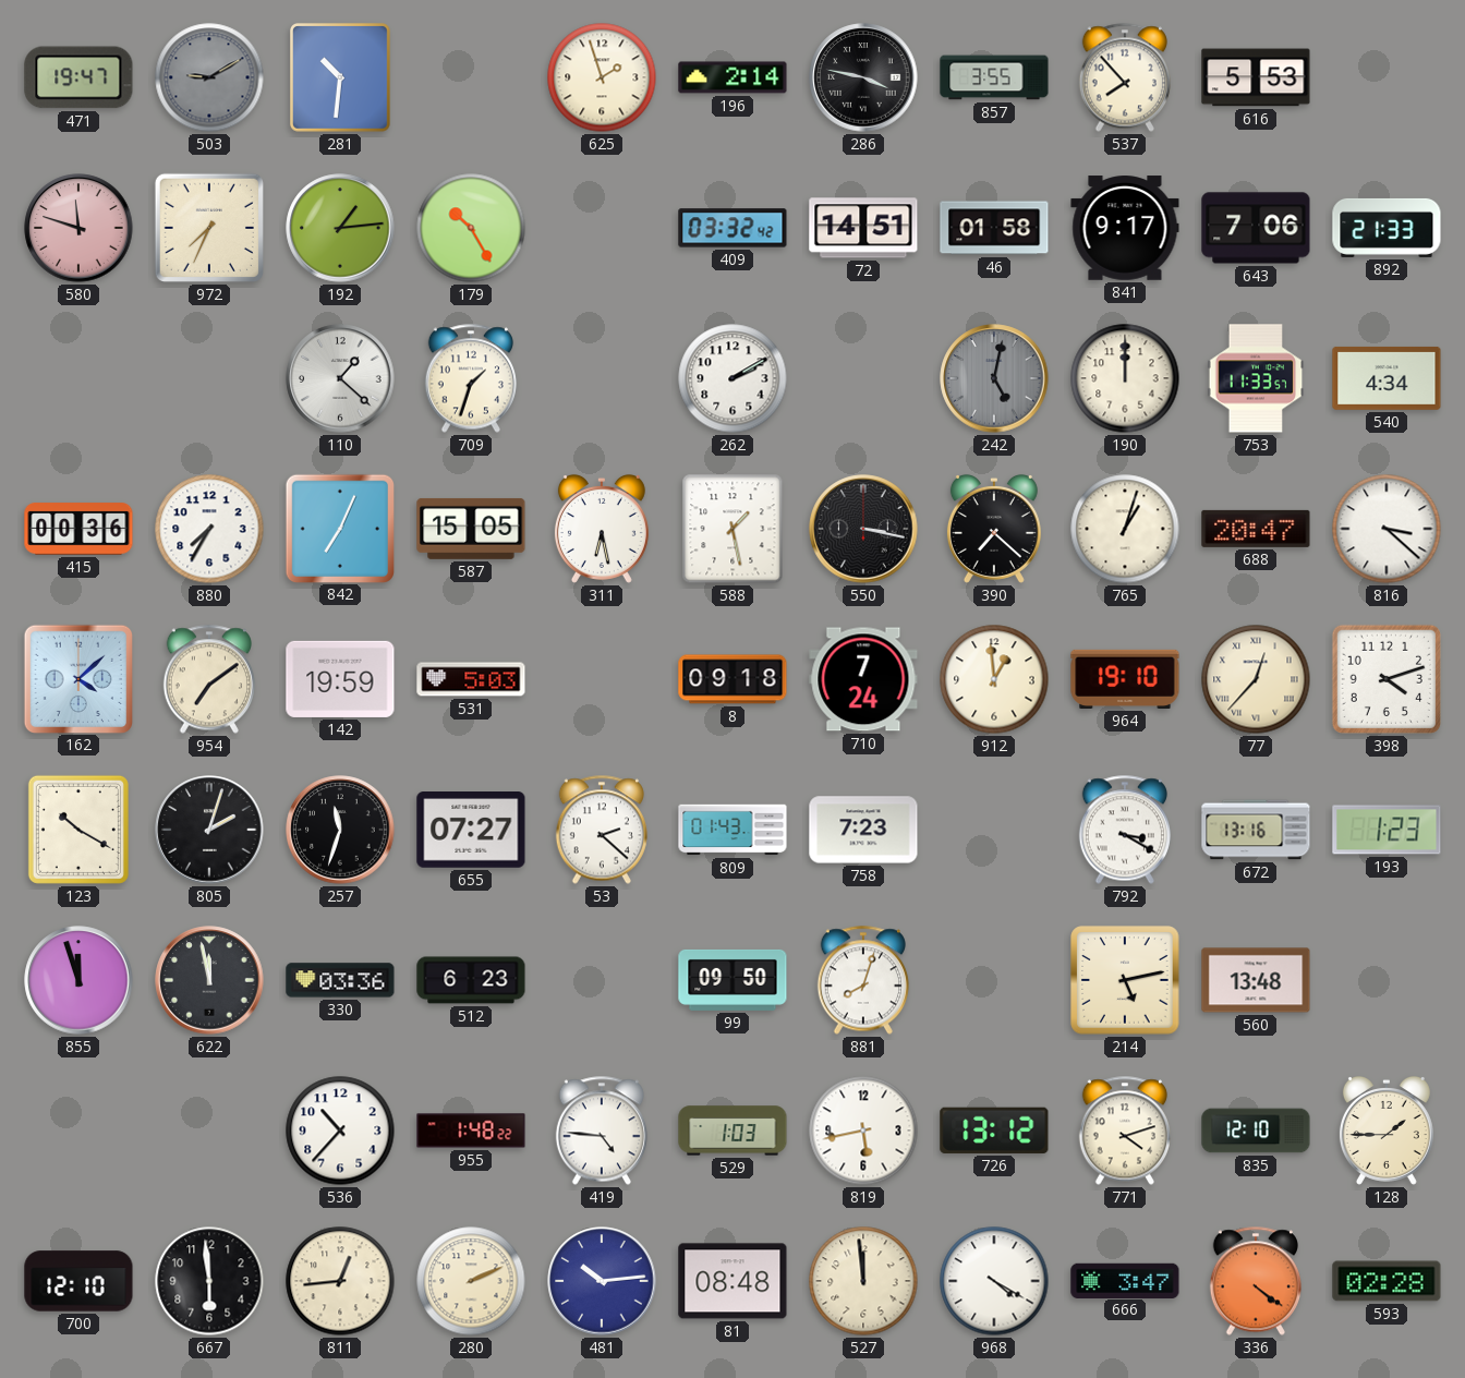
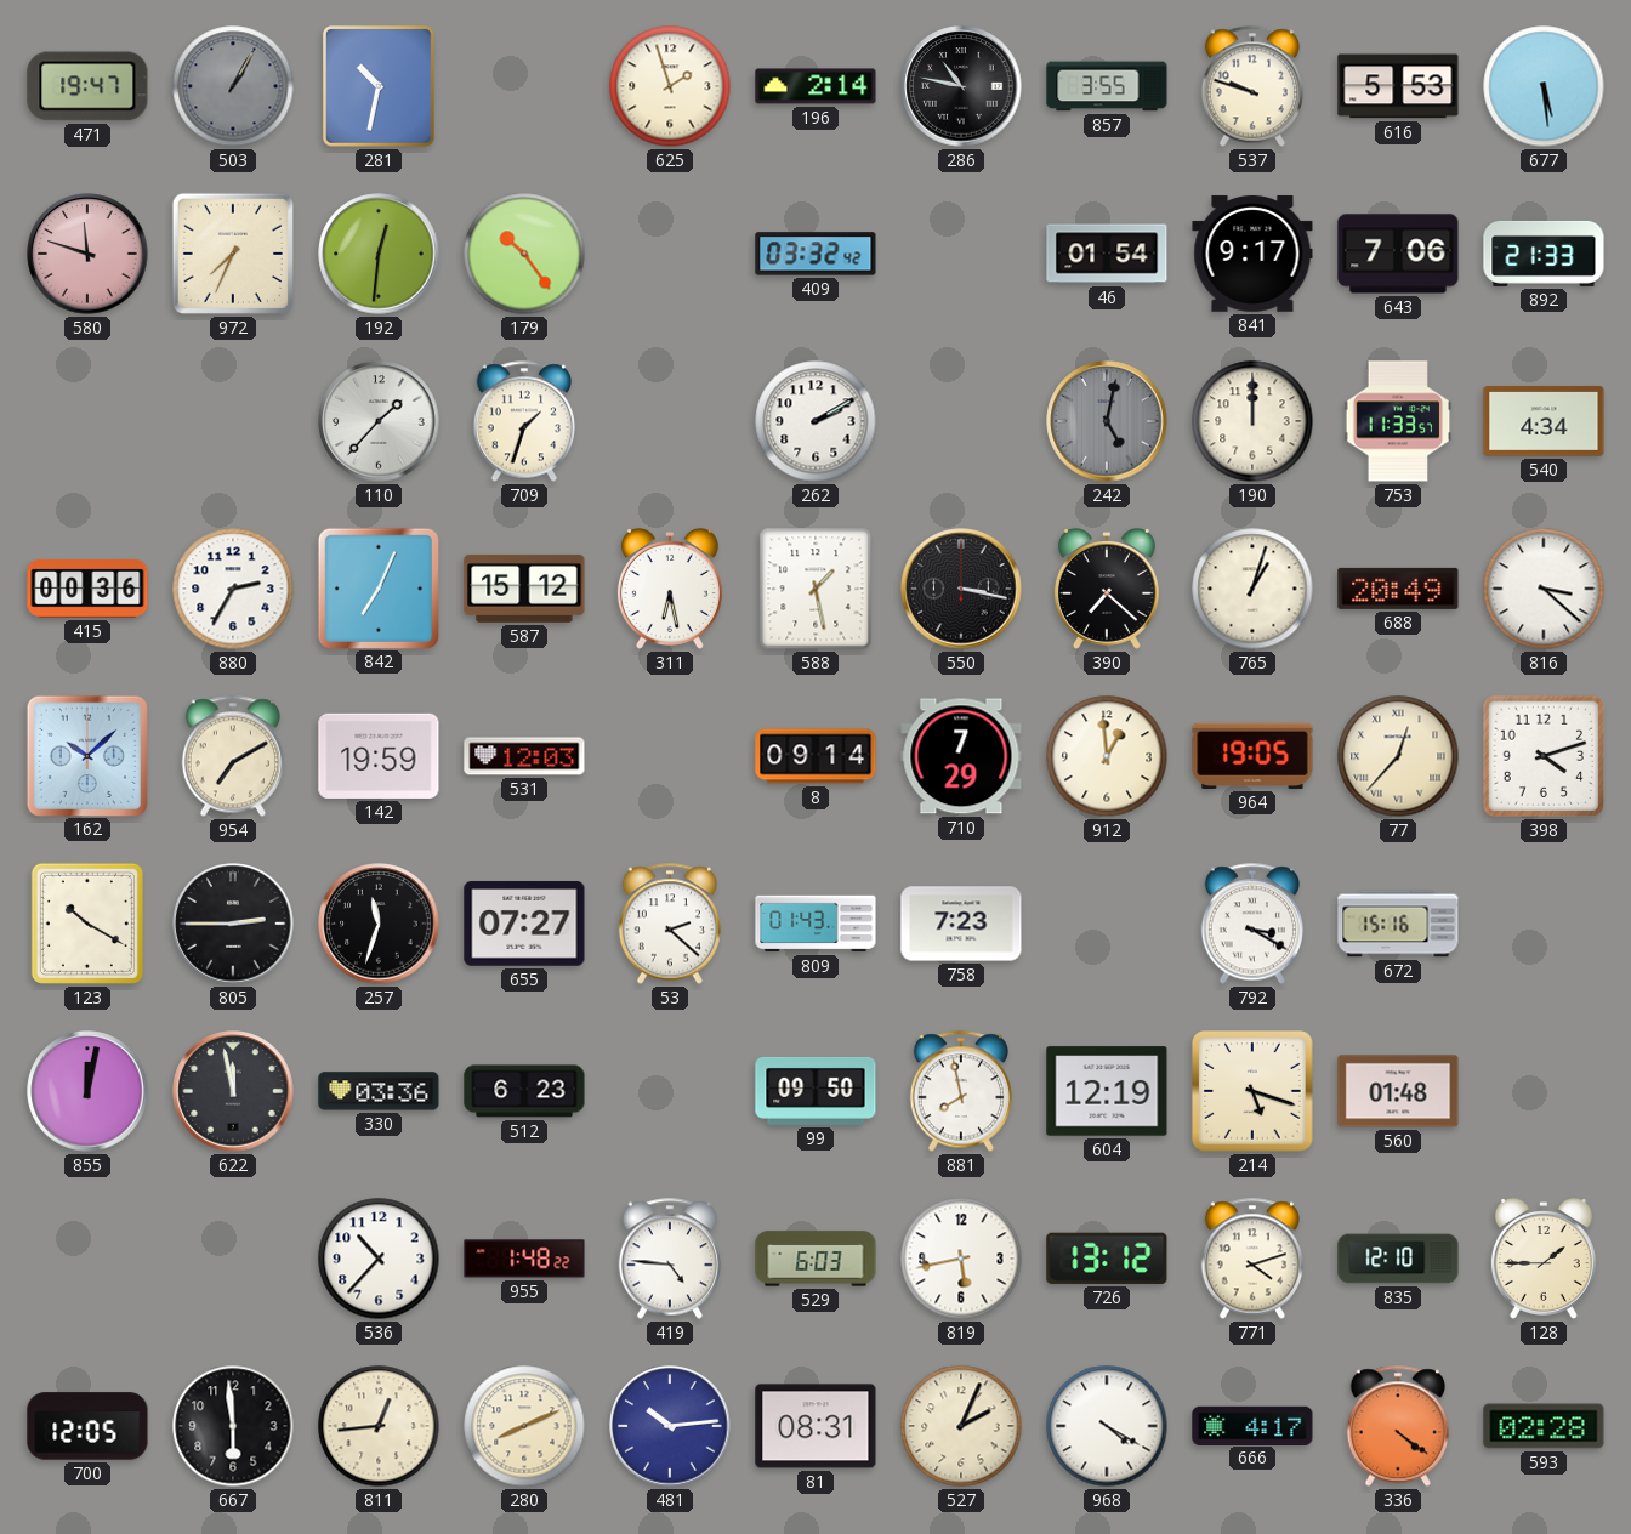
503: 9:10 -> 1:05 (233, 86)
281: 10:31 -> 10:32 (380, 87)
286: 3:47 -> 10:47 (961, 86)
537: 7:53 -> 9:48 (1251, 86)
677: none -> 5:29 (1544, 86)
192: 1:14 -> 12:31 (379, 254)
179: 10:25 -> 10:24 (524, 254)
72: 14:51 -> none (863, 228)
46: 01:58 -> 01:54 (1107, 254)
110: 1:22 -> 1:37 (379, 421)
880: 7:35 -> 2:35 (233, 589)
587: 15:05 -> 15:12 (524, 589)
688: 20:47 -> 20:49 (1398, 589)
162: 4:08 -> 10:08 (86, 755)
954: 7:09 -> 7:10 (232, 756)
531: 5:03 -> 12:03 (524, 756)
8: 09:18 -> 09:14 (815, 756)
710: 7:24 -> 7:29 (961, 756)
964: 19:10 -> 19:05 (1252, 756)
805: 2:03 -> 2:45 (233, 924)
672: 13:16 -> 15:16 (1398, 924)
193: 1:23 -> none (1387, 830)
855: 11:57 -> 12:02 (87, 1091)
881: 8:03 -> 7:58 (960, 1091)
604: none -> 12:19 (1107, 1091)
214: 5:13 -> 5:18 (1252, 1091)
560: 13:48 -> 01:48 (1398, 1091)
529: 1:03 -> 6:03 (815, 1259)
700: 12:10 -> 12:05 (87, 1426)
280: 2:11 -> 8:11 (524, 1426)
81: 08:48 -> 08:31 (815, 1426)
527: 11:59 -> 2:04 (961, 1426)
666: 3:47 -> 4:17 (1252, 1425)
